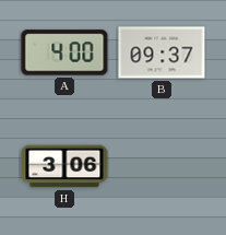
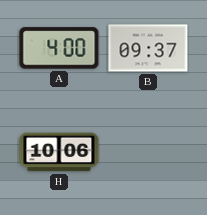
H: 3:06 -> 10:06 (59, 152)
